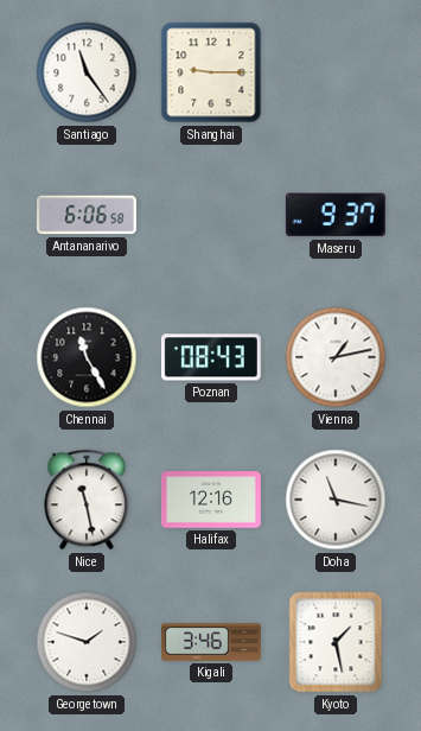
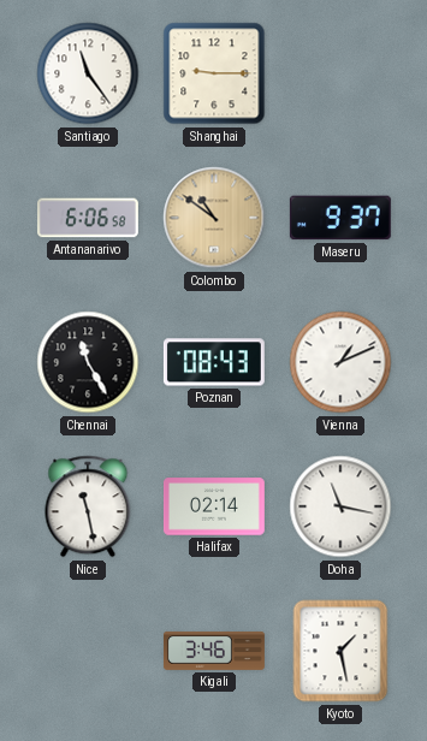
Colombo: none -> 10:51 (214, 218)
Vienna: 1:13 -> 1:11 (340, 362)
Halifax: 12:16 -> 02:14 (214, 506)
Georgetown: 1:48 -> none (87, 642)
